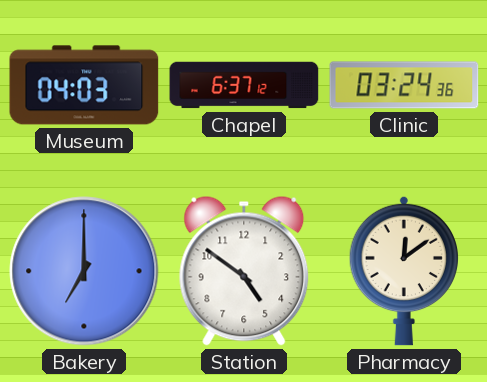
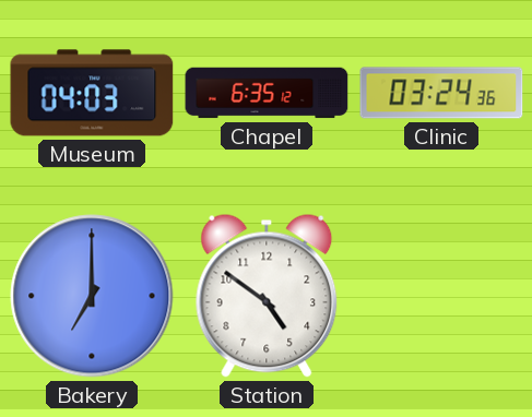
Chapel: 6:37 -> 6:35 (267, 93)
Pharmacy: 12:09 -> none (403, 271)
